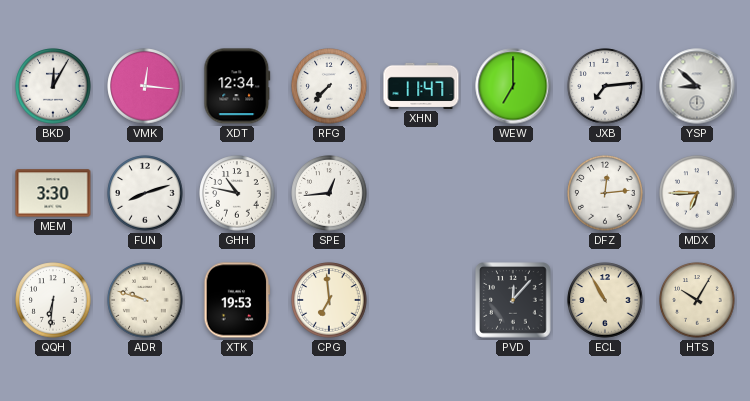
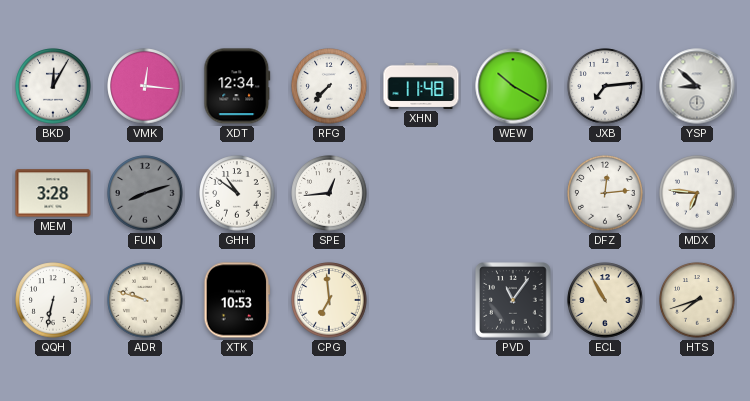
XHN: 11:47 -> 11:48 (421, 86)
WEW: 7:00 -> 10:20 (513, 86)
MEM: 3:30 -> 3:28 (53, 193)
FUN dial: white -> grey (145, 193)
GHH: 10:47 -> 10:51 (237, 193)
MDX: 6:45 -> 6:46 (697, 193)
QQH: 6:31 -> 6:32 (53, 300)
XTK: 19:53 -> 10:53 (237, 300)
PVD: 12:07 -> 11:06 (513, 300)
HTS: 10:05 -> 7:42 (697, 300)
